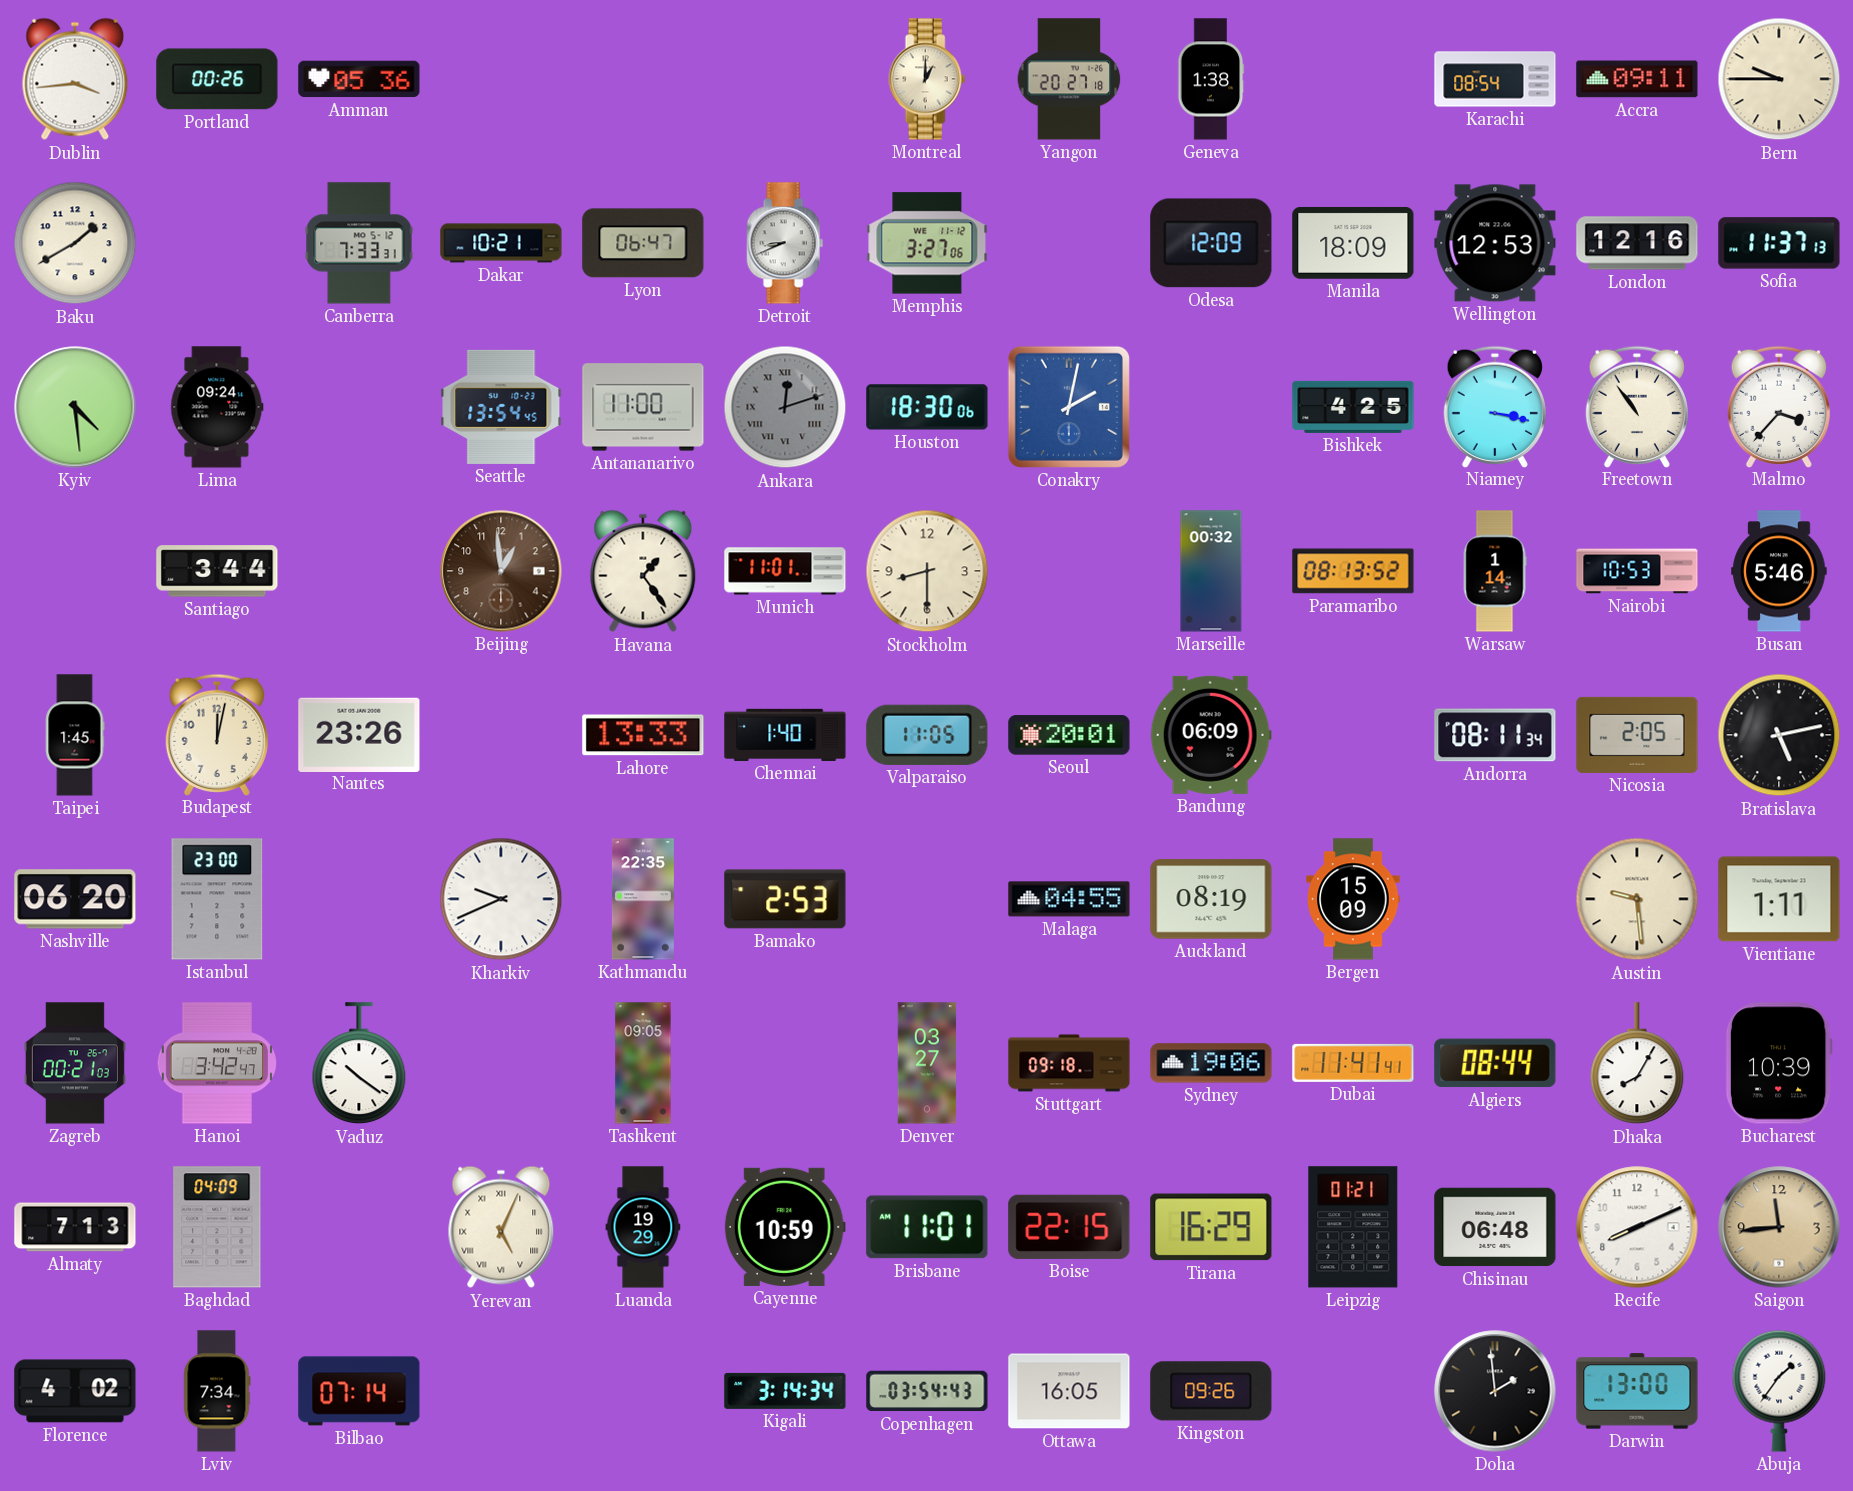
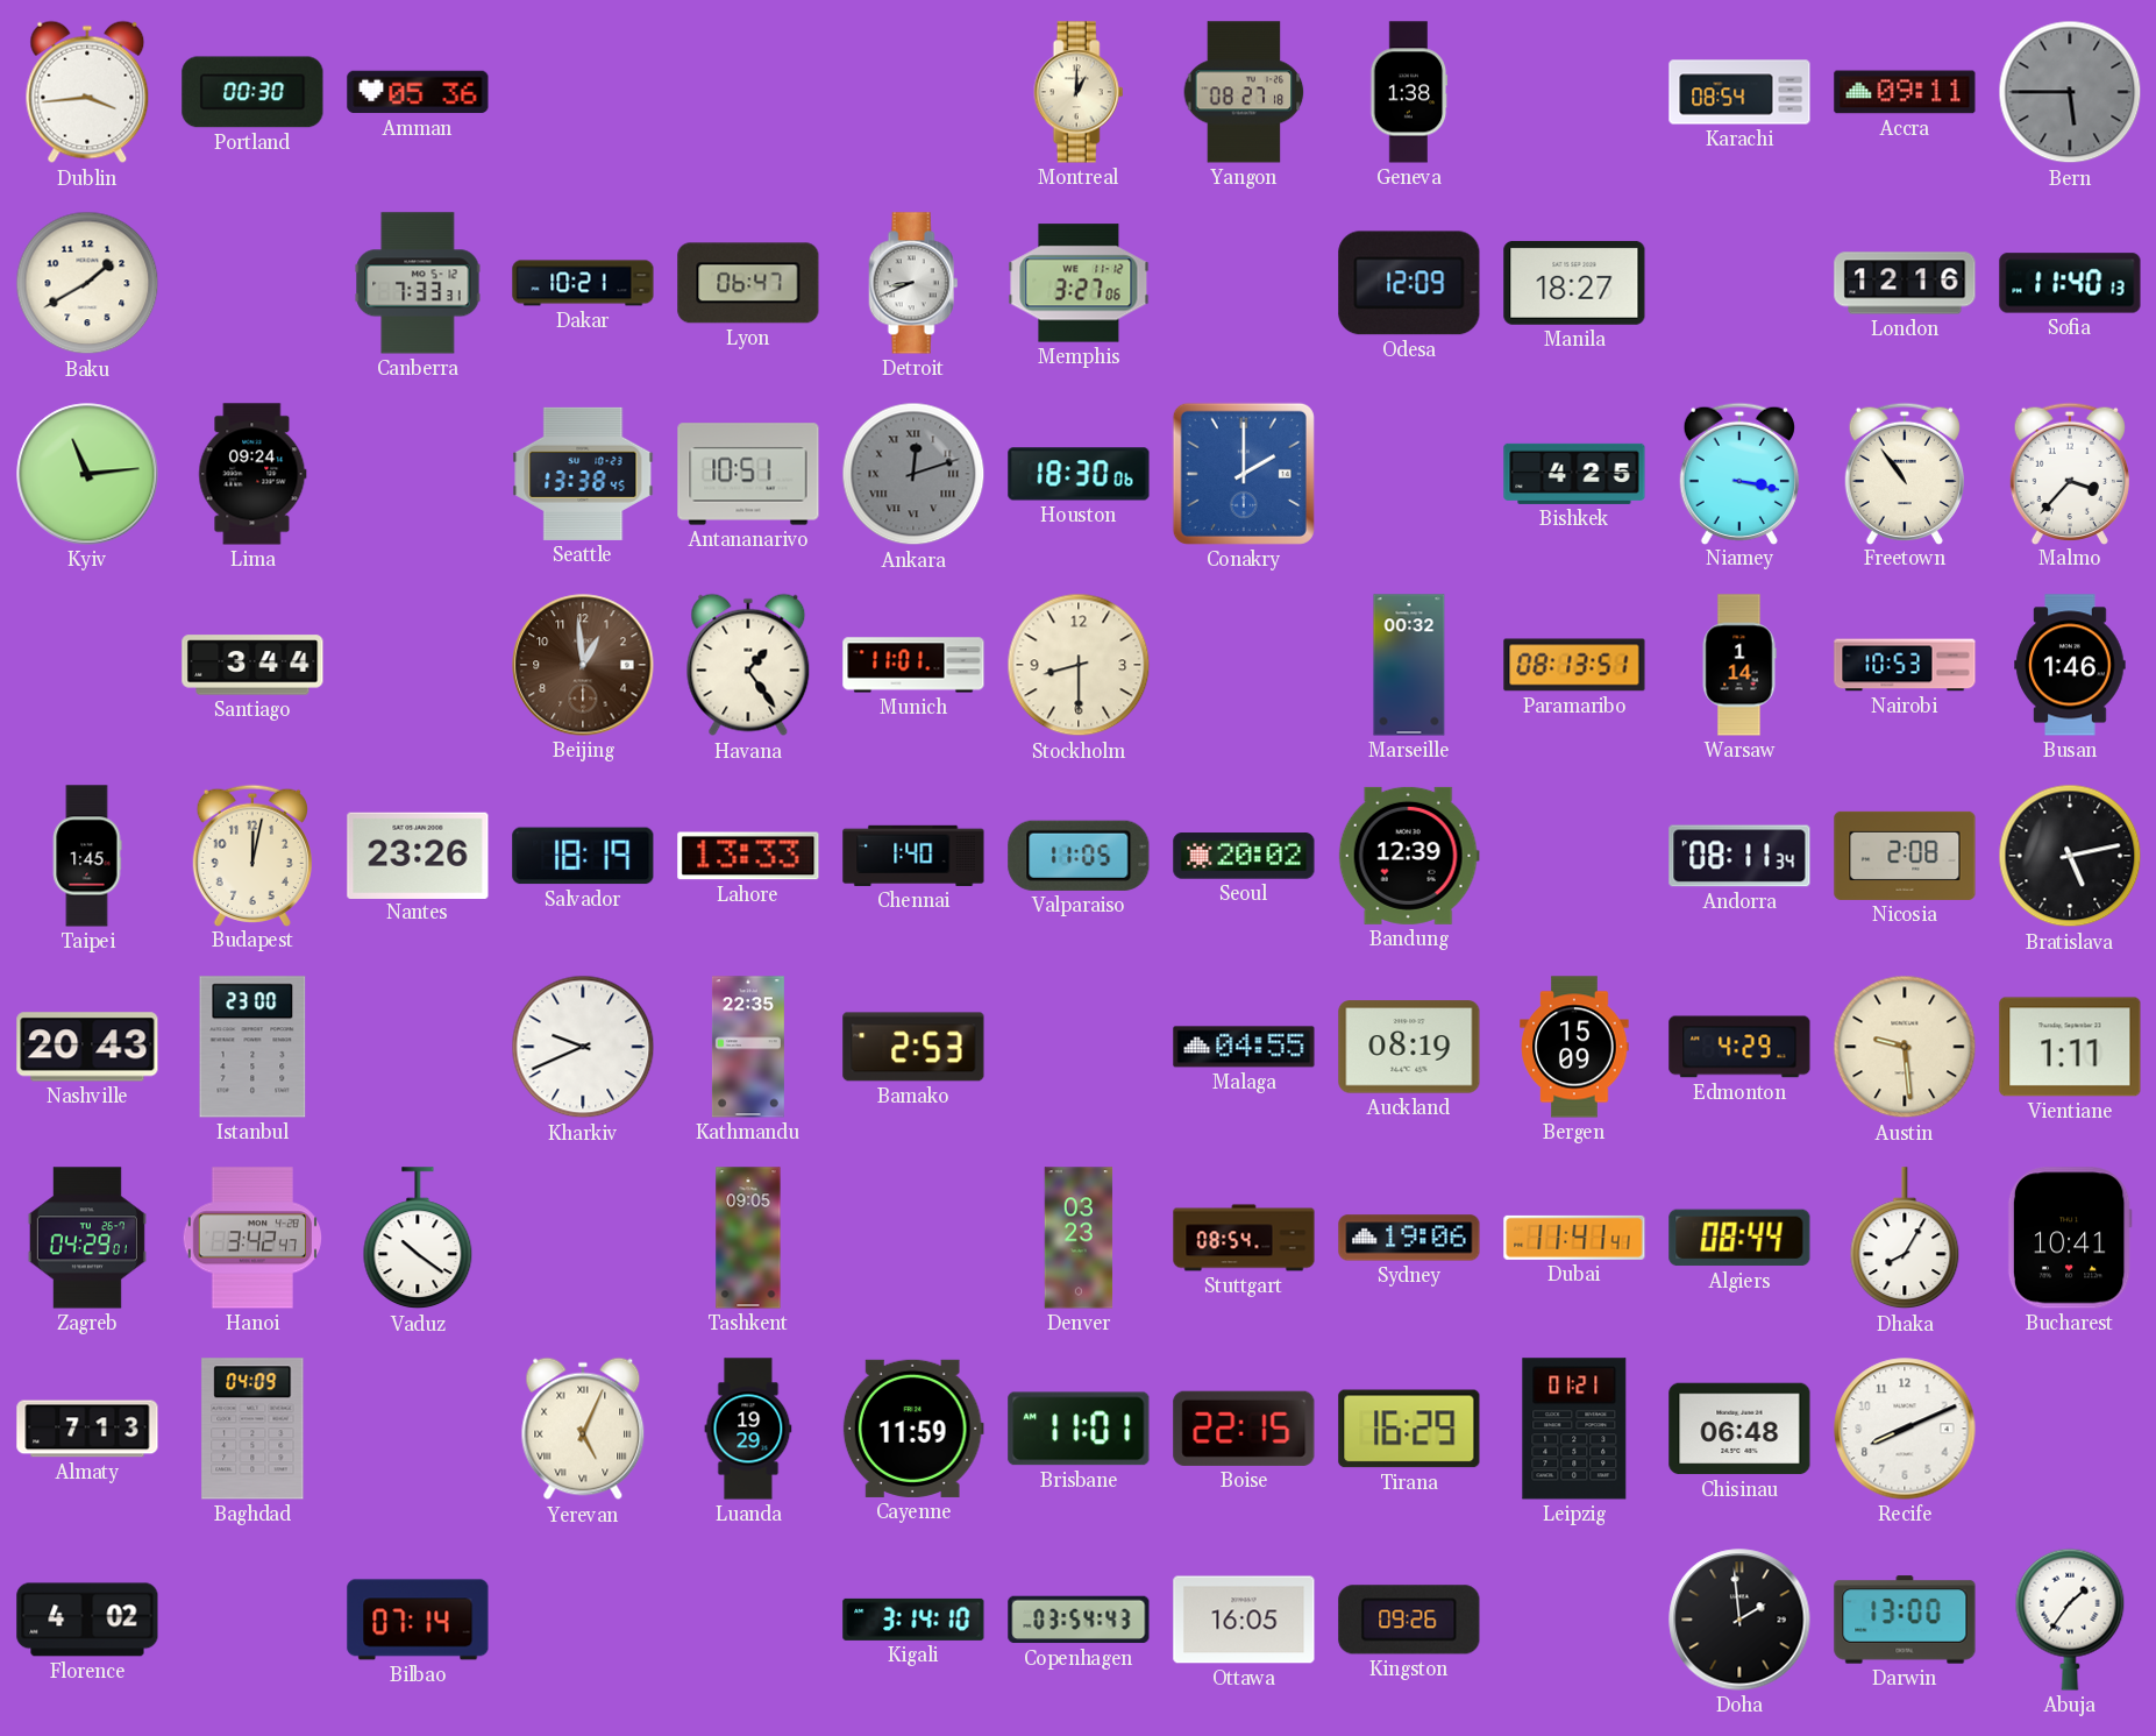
Portland: 00:26 -> 00:30 (252, 92)
Yangon: 20:27 -> 08:27 (1244, 92)
Bern: 9:45 -> 5:45 (2070, 92)
Bern dial: cream -> grey (2070, 92)
Manila: 18:09 -> 18:27 (1574, 283)
Wellington: 12:53 -> none (1495, 243)
Sofia: 11:37 -> 11:40 (2070, 283)
Kyiv: 4:29 -> 11:14 (87, 474)
Seattle: 13:54 -> 13:38 (583, 474)
Antananarivo: 11:00 -> 10:51 (748, 474)
Conakry: 2:02 -> 2:00 (1244, 474)
Paramaribo: 08:13:52 -> 08:13:51 (1574, 665)
Busan: 5:46 -> 1:46 (2070, 665)
Salvador: none -> 18:19 (583, 856)
Seoul: 20:01 -> 20:02 (1244, 856)
Bandung: 06:09 -> 12:39 (1409, 856)
Nicosia: 2:05 -> 2:08 (1905, 856)
Nashville: 06:20 -> 20:43 (87, 1047)
Edmonton: none -> 4:29 (1739, 1047)
Zagreb: 00:21 -> 04:29 (87, 1238)
Denver: 03:27 -> 03:23 (1079, 1238)
Stuttgart: 09:18 -> 08:54 (1244, 1238)
Bucharest: 10:39 -> 10:41 (2070, 1238)
Cayenne: 10:59 -> 11:59 (913, 1429)
Saigon: 11:44 -> none (1779, 1227)
Lviv: 7:34 -> none (217, 1391)
Kigali: 3:14:34 -> 3:14:10 (913, 1620)
